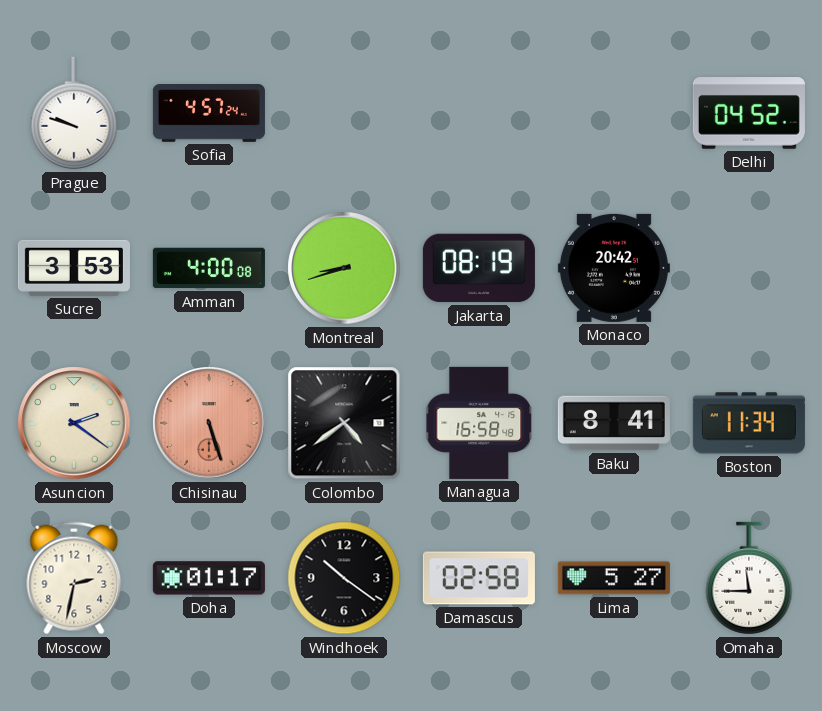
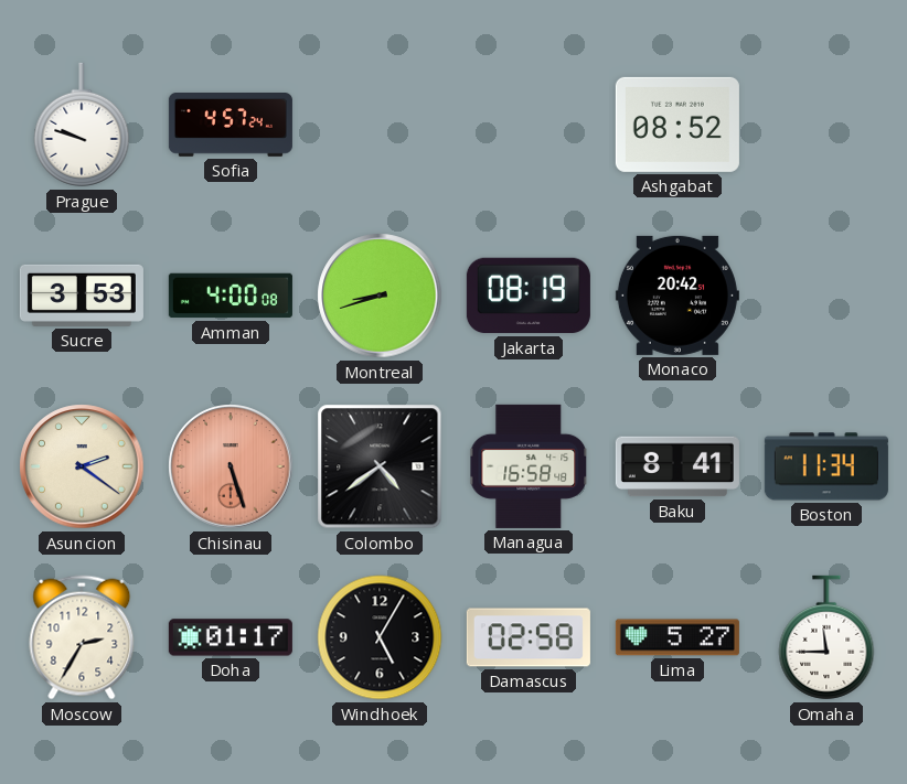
Ashgabat: none -> 08:52 (677, 125)
Delhi: 04:52 -> none (749, 113)
Moscow: 2:32 -> 2:35 (82, 637)
Windhoek: 10:21 -> 5:05 (380, 637)
